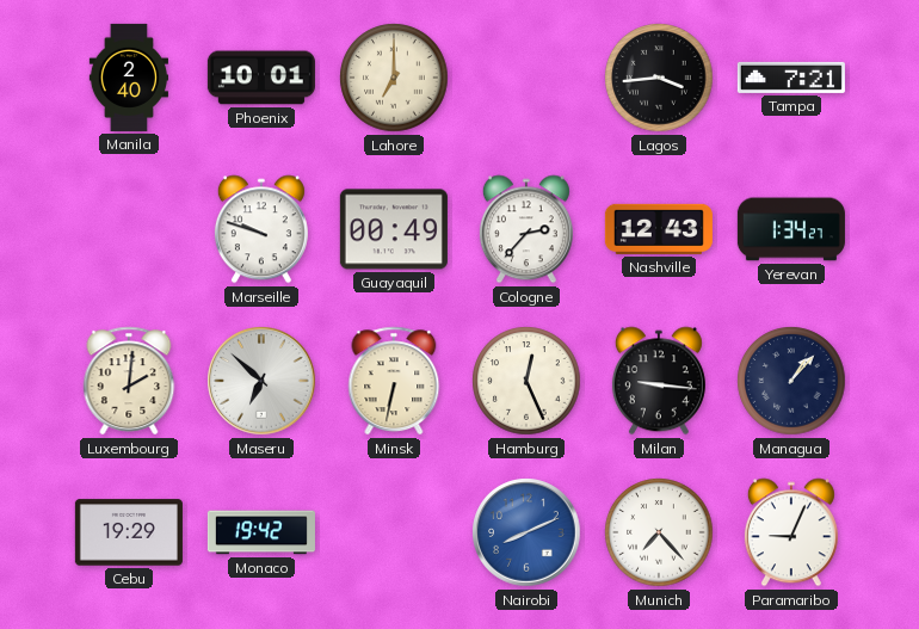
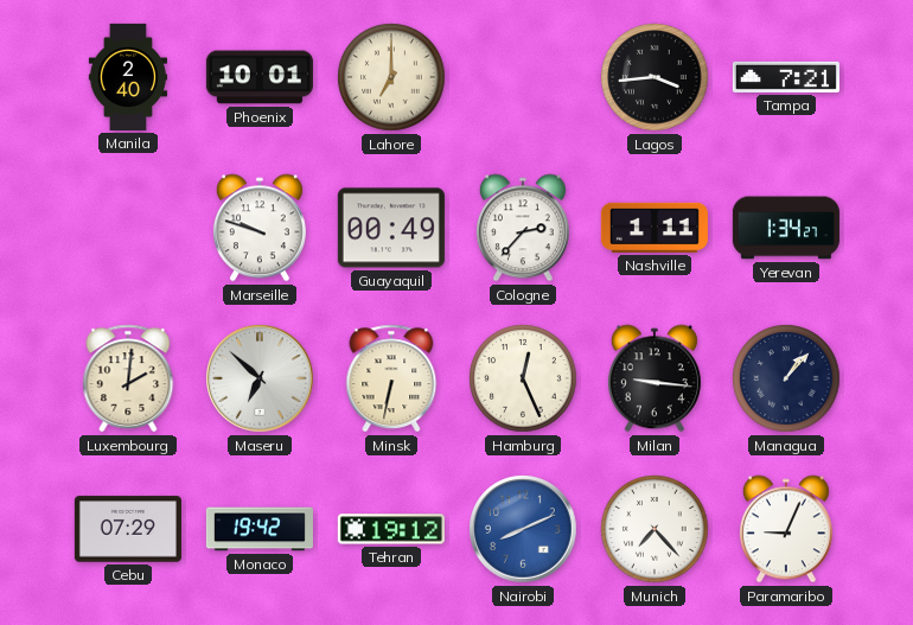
Nashville: 12:43 -> 1:11 (655, 228)
Cebu: 19:29 -> 07:29 (128, 529)
Tehran: none -> 19:12 (391, 529)
